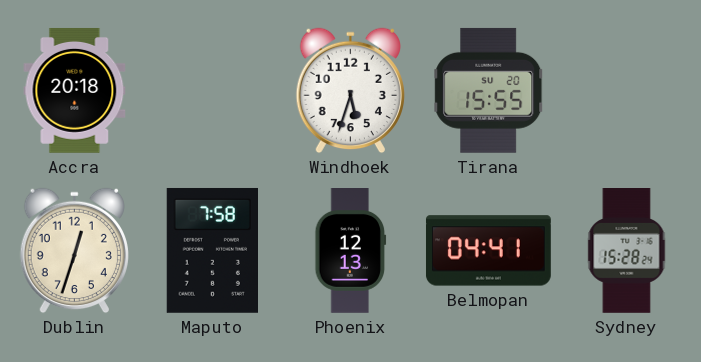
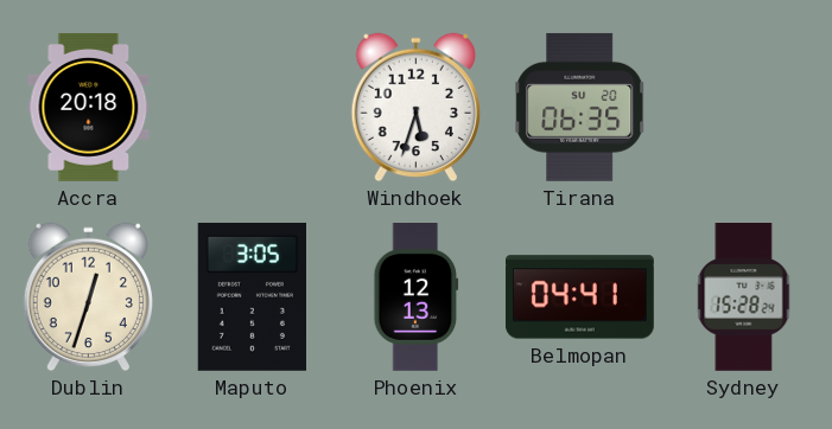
Tirana: 15:55 -> 06:35 (580, 107)
Maputo: 7:58 -> 3:05 (252, 296)
